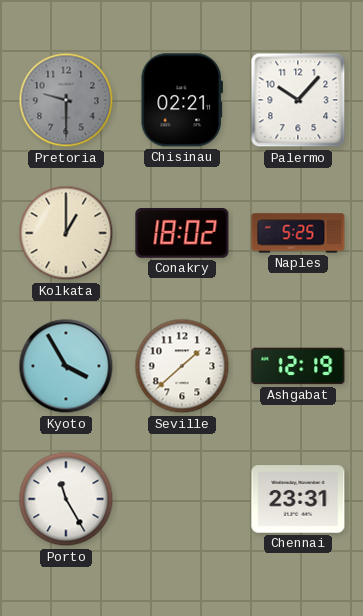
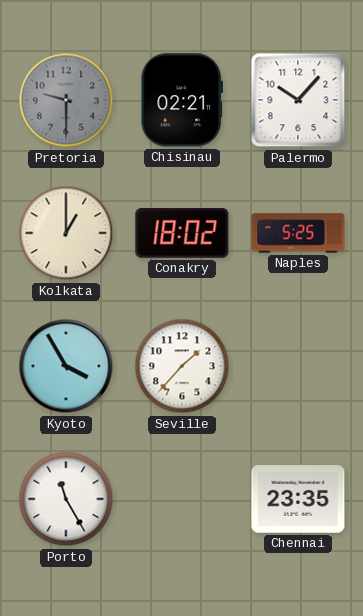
Seville: 1:38 -> 1:37 (182, 366)
Ashgabat: 12:19 -> none (298, 366)
Chennai: 23:31 -> 23:35 (298, 499)
